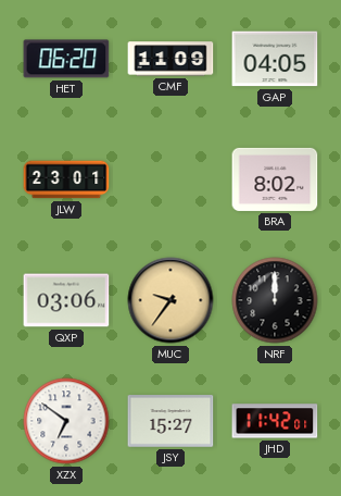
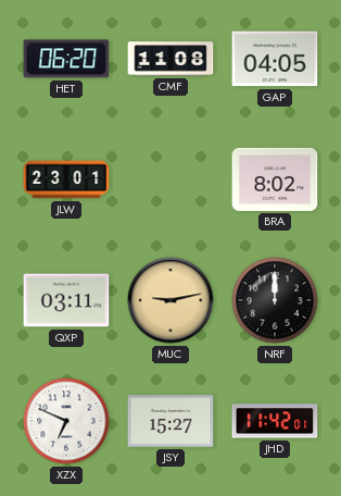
CMF: 11:09 -> 11:08 (171, 59)
QXP: 03:06 -> 03:11 (66, 300)
MUC: 9:36 -> 9:13 (171, 300)
XZX: 6:51 -> 6:49 (66, 421)
